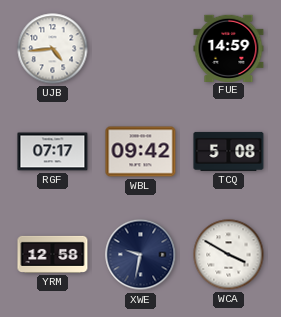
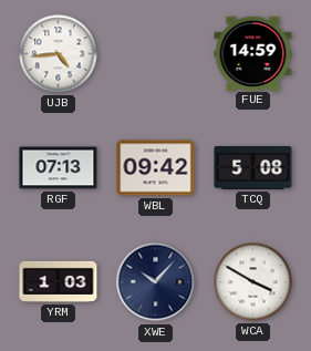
RGF: 07:17 -> 07:13 (59, 168)
YRM: 12:58 -> 1:03 (59, 281)
XWE: 9:32 -> 10:07 (156, 282)
